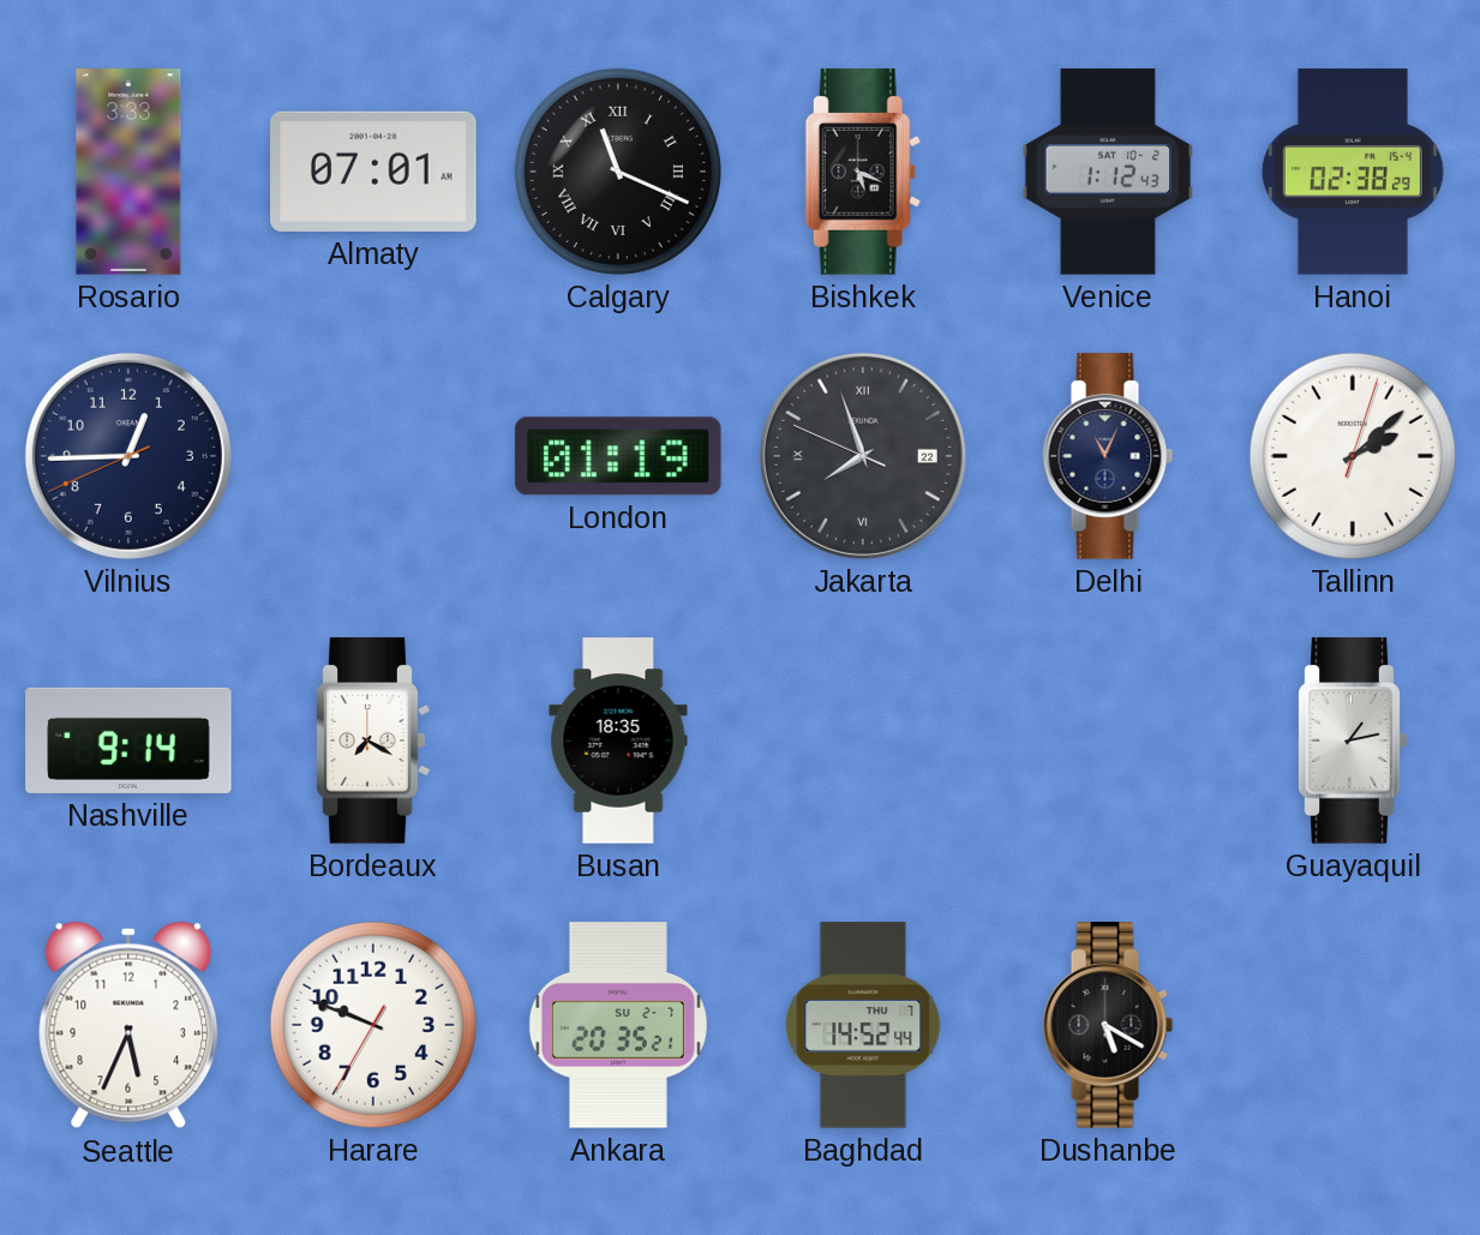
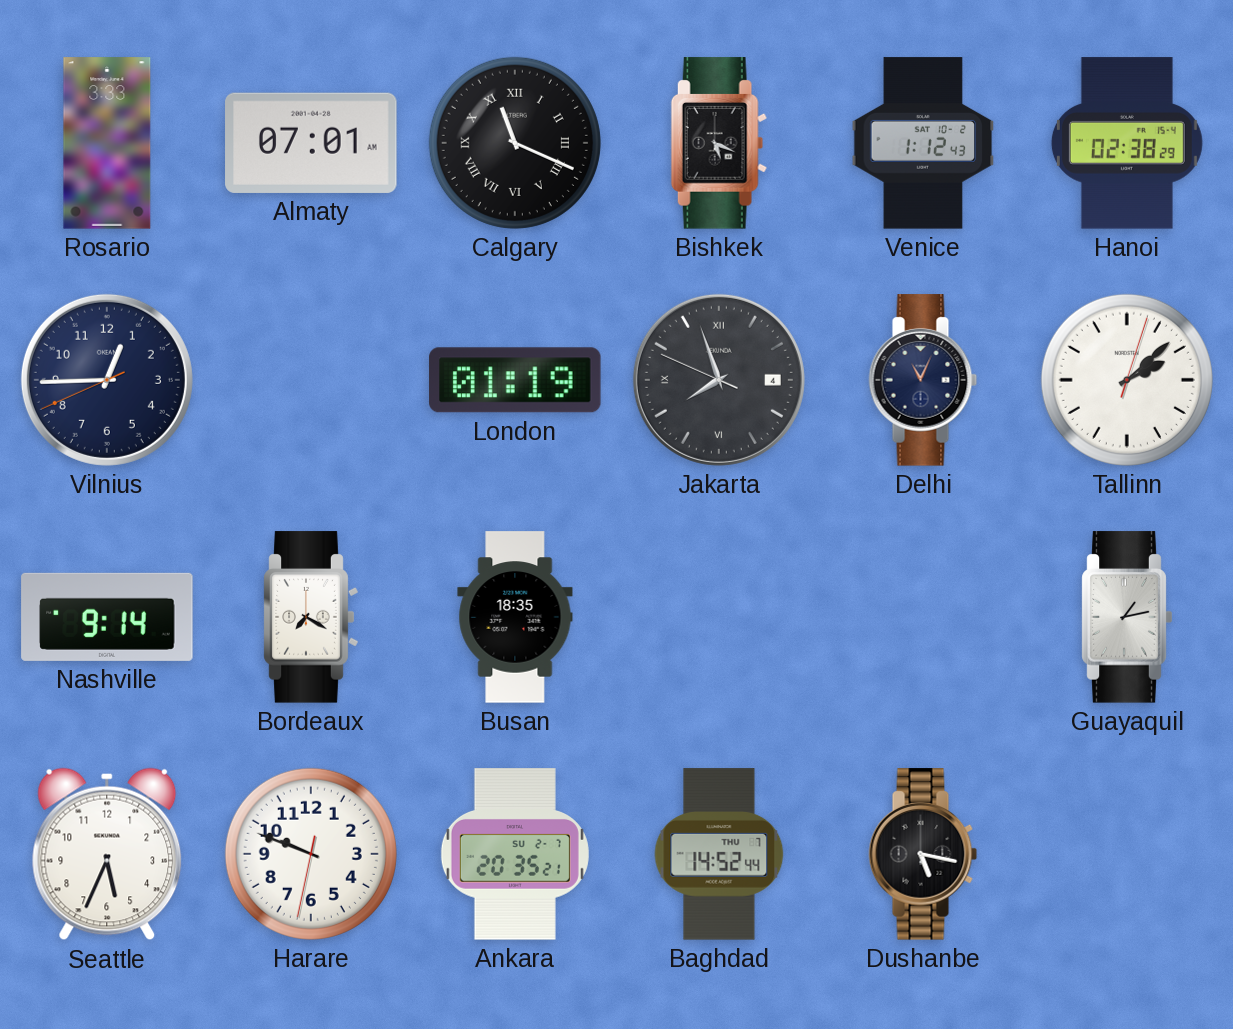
Jakarta date: 22 -> 4 (719, 380)
Harare: 9:48:35 -> 9:48:32 (311, 854)
Dushanbe: 5:20 -> 5:17 (923, 854)
